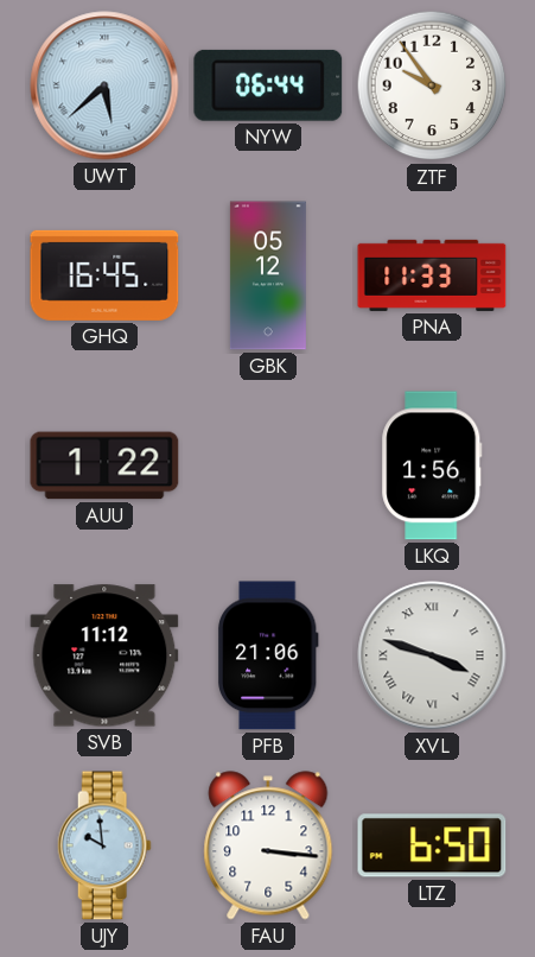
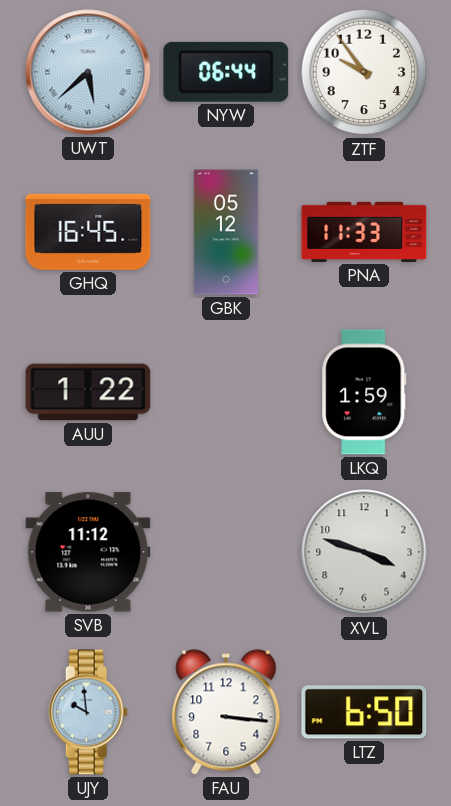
LKQ: 1:56 -> 1:59 (364, 392)
PFB: 21:06 -> none (268, 655)
XVL numerals: Roman -> Arabic (364, 552)
